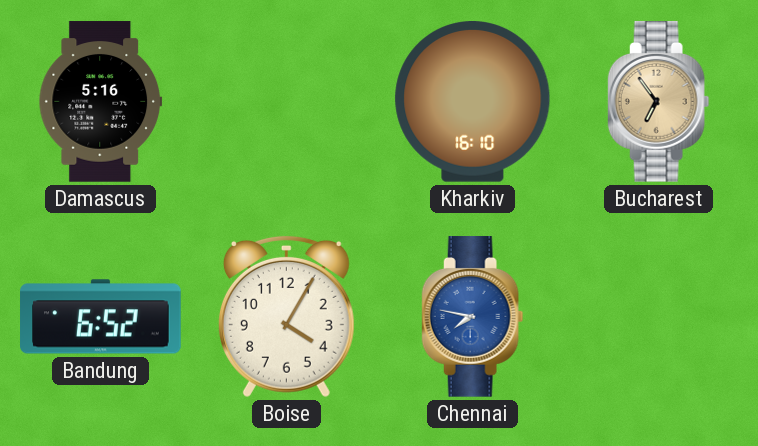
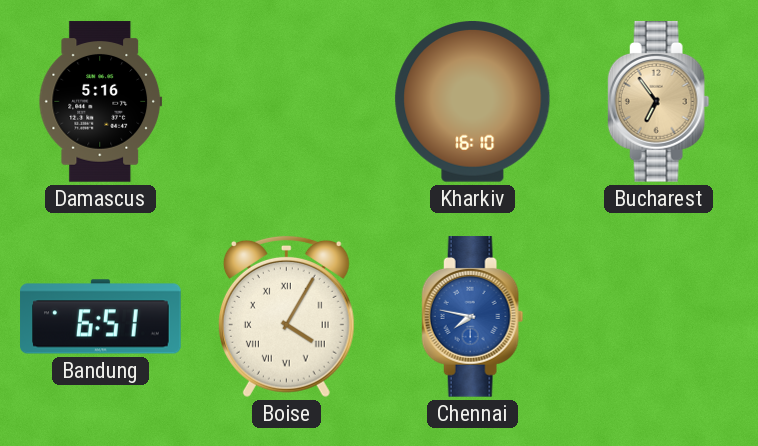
Bandung: 6:52 -> 6:51 (101, 317)
Boise numerals: Arabic -> Roman (286, 316)
